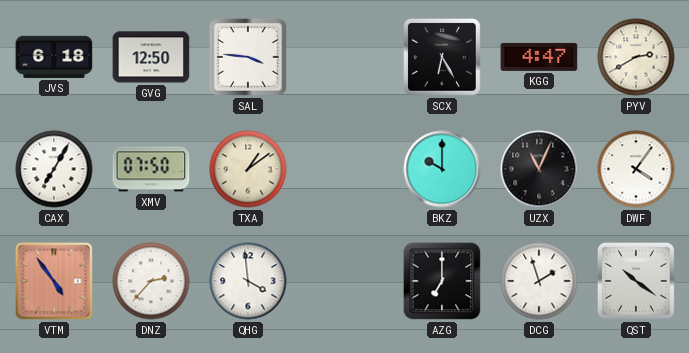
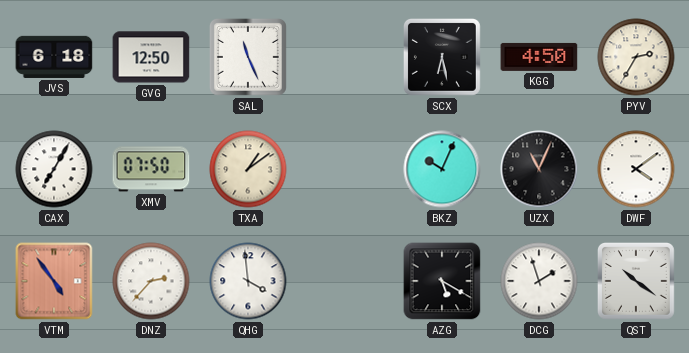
SAL: 3:46 -> 11:26 (249, 58)
SCX: 6:25 -> 6:28 (443, 58)
KGG: 4:47 -> 4:50 (539, 57)
PYV: 2:40 -> 2:35 (636, 57)
BKZ: 10:00 -> 10:04 (442, 169)
DWF: 4:06 -> 4:09 (636, 169)
AZG: 7:00 -> 5:20 (442, 281)
